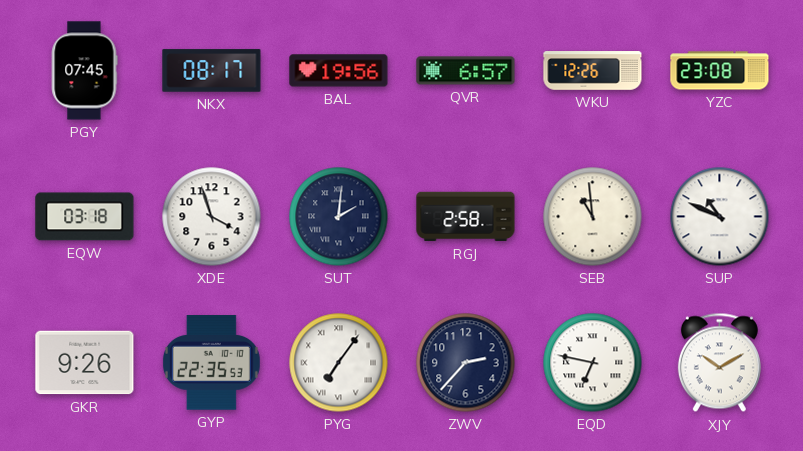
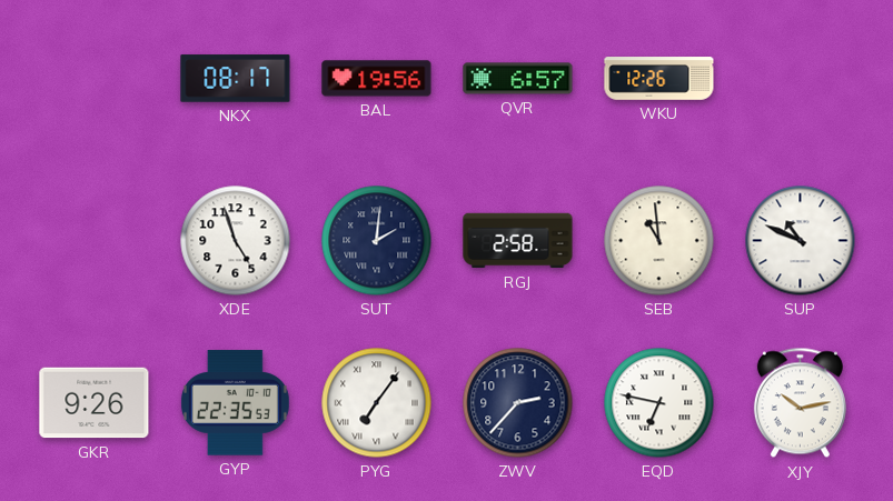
PGY: 07:45 -> none (84, 71)
YZC: 23:08 -> none (720, 71)
EQW: 03:18 -> none (85, 217)
XDE: 3:57 -> 4:57 (236, 241)
XJY: 10:10 -> 10:13 (800, 403)
